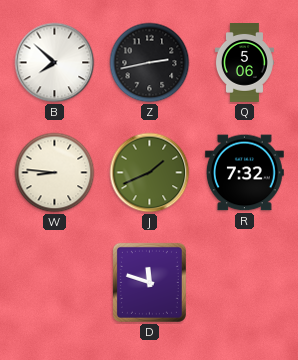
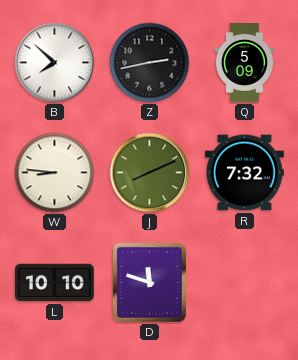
Q: 5:06 -> 5:09 (244, 63)
J: 1:41 -> 8:11 (150, 173)
L: none -> 10:10 (54, 283)
